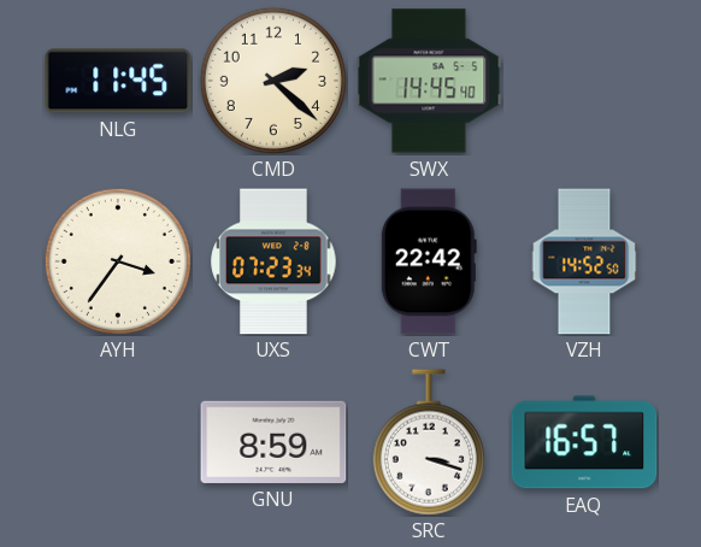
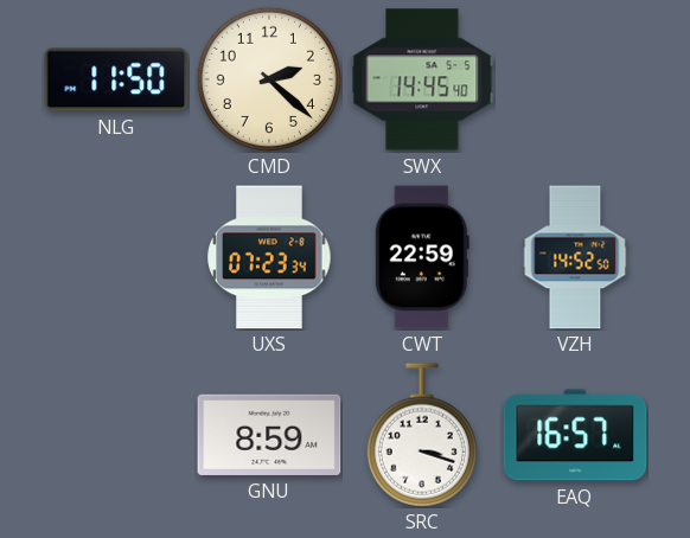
NLG: 11:45 -> 11:50 (116, 79)
AYH: 3:36 -> none (118, 261)
CWT: 22:42 -> 22:59 (422, 257)
